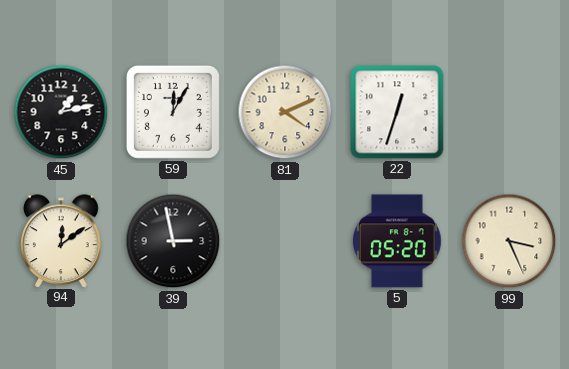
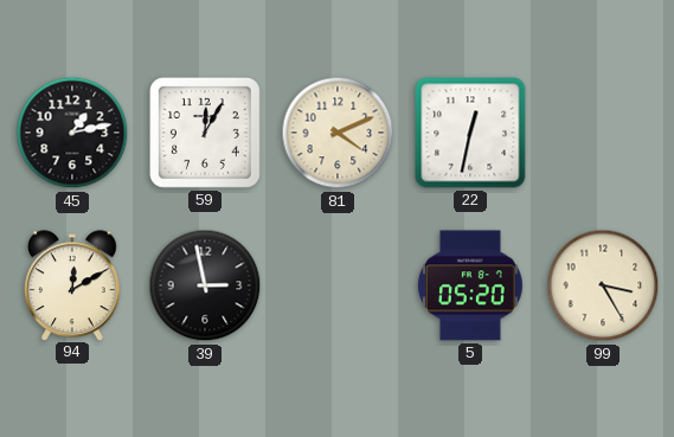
22: 12:33 -> 12:32 (470, 133)
94: 12:09 -> 12:10 (72, 285)
99: 3:26 -> 3:25 (603, 285)
